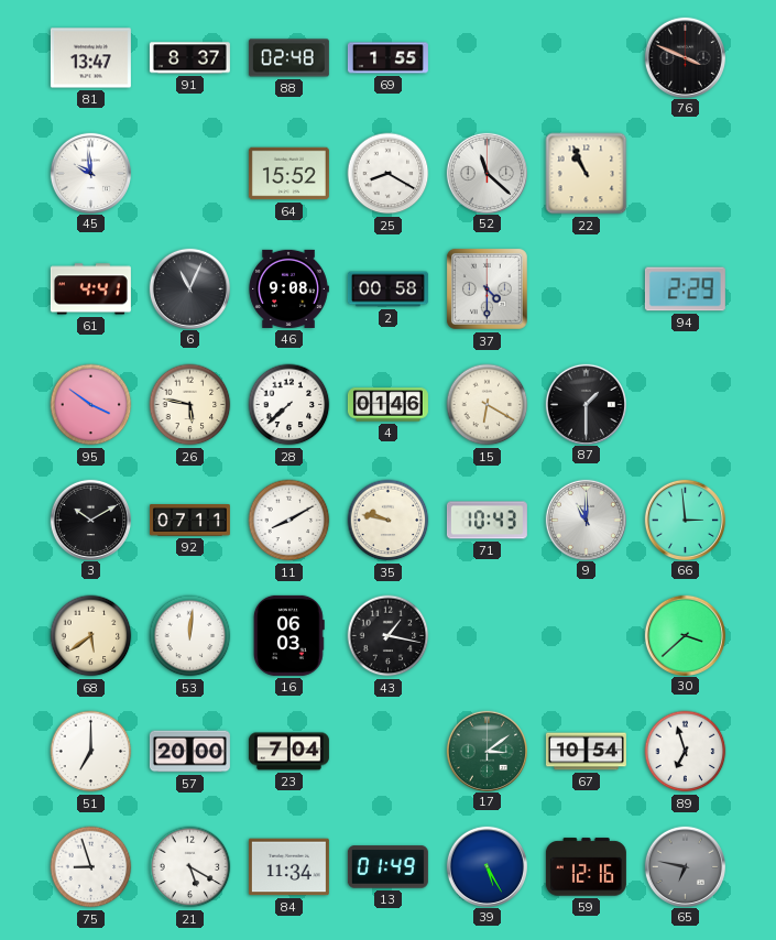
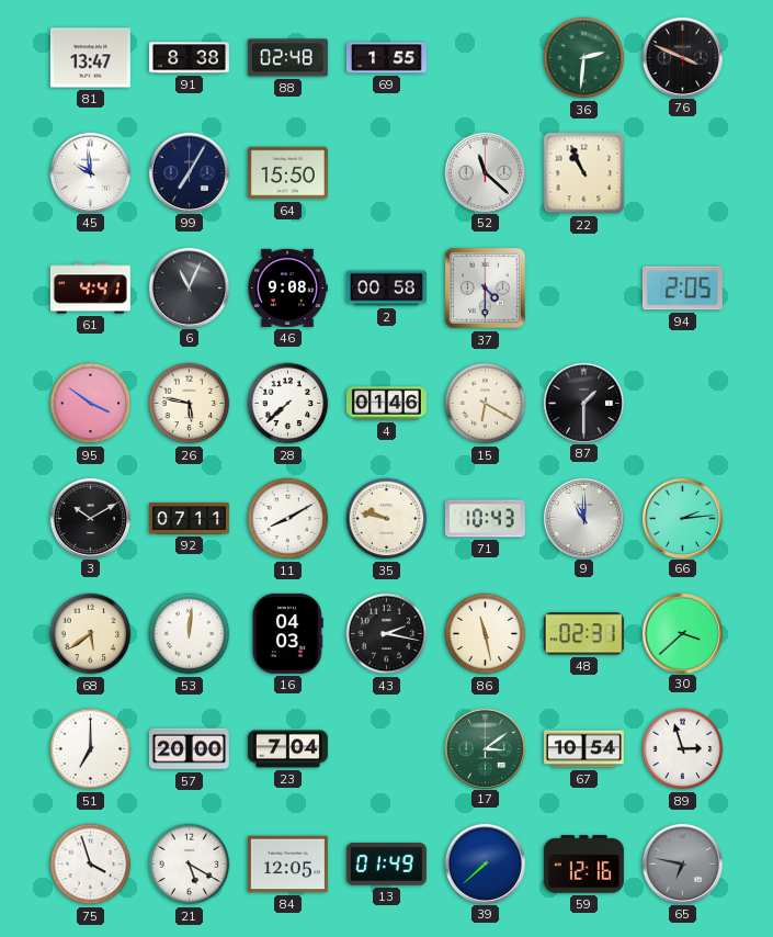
91: 8:37 -> 8:38 (189, 58)
36: none -> 2:31 (584, 58)
99: none -> 7:05 (189, 172)
64: 15:52 -> 15:50 (287, 173)
25: 8:20 -> none (389, 174)
94: 2:29 -> 2:05 (682, 289)
66: 2:59 -> 2:14 (682, 518)
16: 06:03 -> 04:03 (287, 633)
43: 1:17 -> 2:17 (387, 634)
86: none -> 11:28 (486, 634)
48: none -> 02:31 (583, 634)
89: 6:57 -> 2:57 (683, 749)
75: 8:57 -> 3:57 (91, 865)
84: 11:34 -> 12:05 (287, 865)
39: 5:25 -> 7:38 (485, 863)
